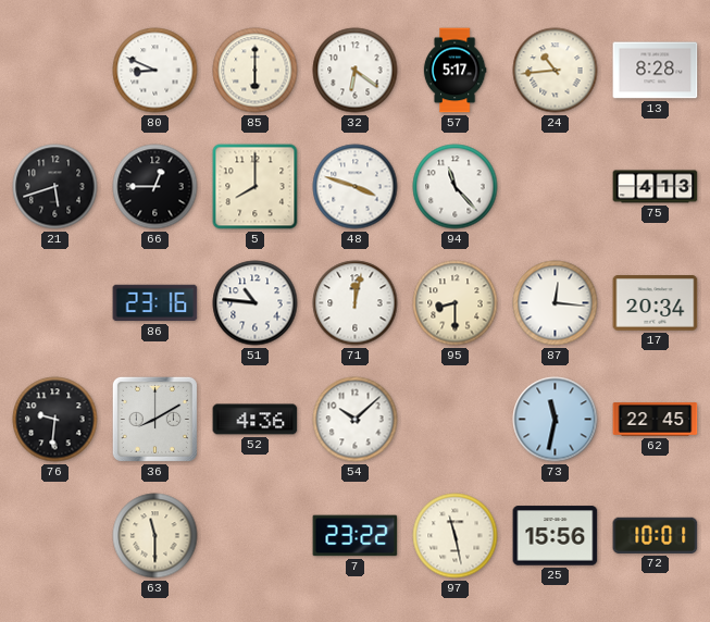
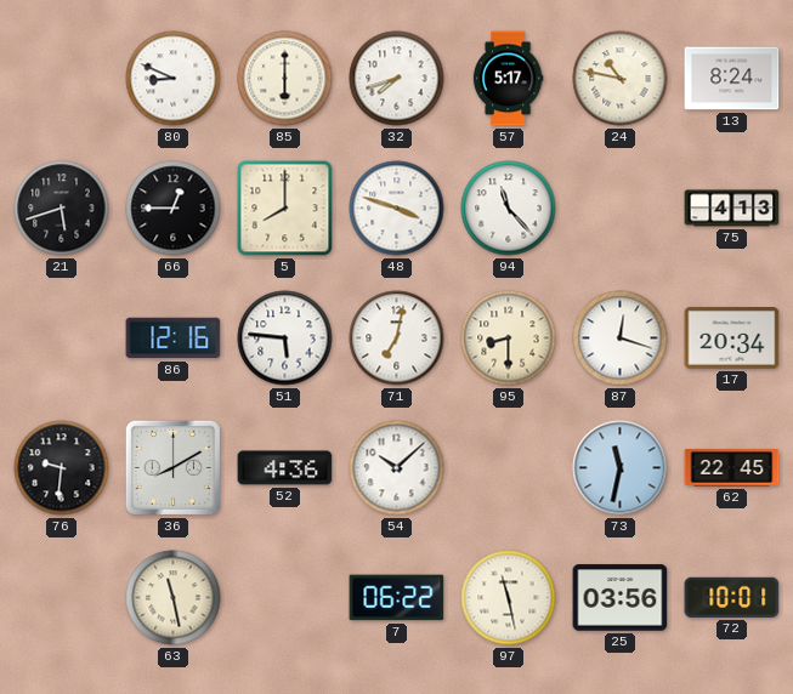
32: 6:21 -> 7:42 (397, 79)
24: 10:44 -> 10:47 (621, 79)
13: 8:28 -> 8:24 (732, 79)
86: 23:16 -> 12:16 (174, 339)
51: 10:46 -> 5:46 (285, 339)
71: 12:02 -> 7:02 (397, 339)
87: 12:16 -> 12:18 (621, 339)
63: 11:30 -> 11:28 (174, 598)
7: 23:22 -> 06:22 (397, 598)
25: 15:56 -> 03:56 (621, 598)
